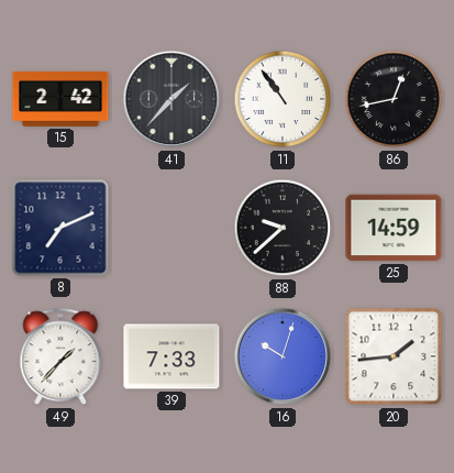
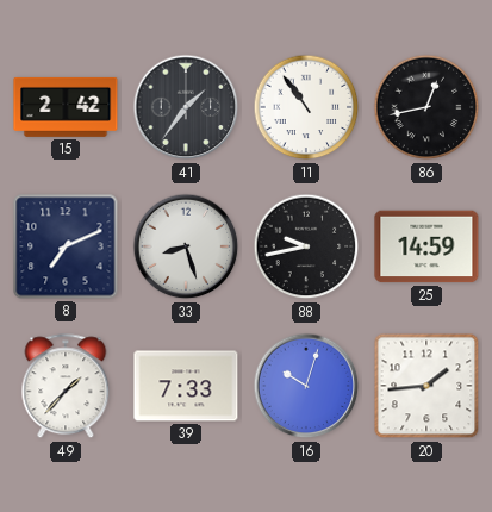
41: 1:37 -> 1:36 (186, 107)
33: none -> 8:27 (186, 246)
88: 9:38 -> 9:43 (306, 246)
